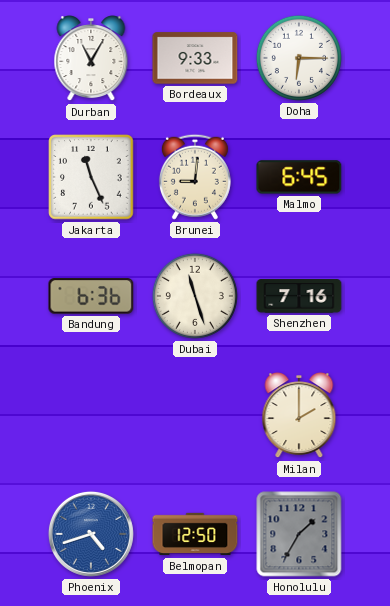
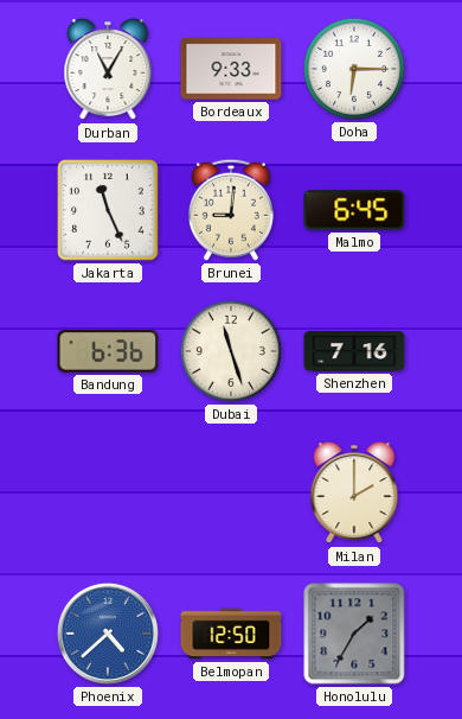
Phoenix: 4:42 -> 4:38 (108, 634)
